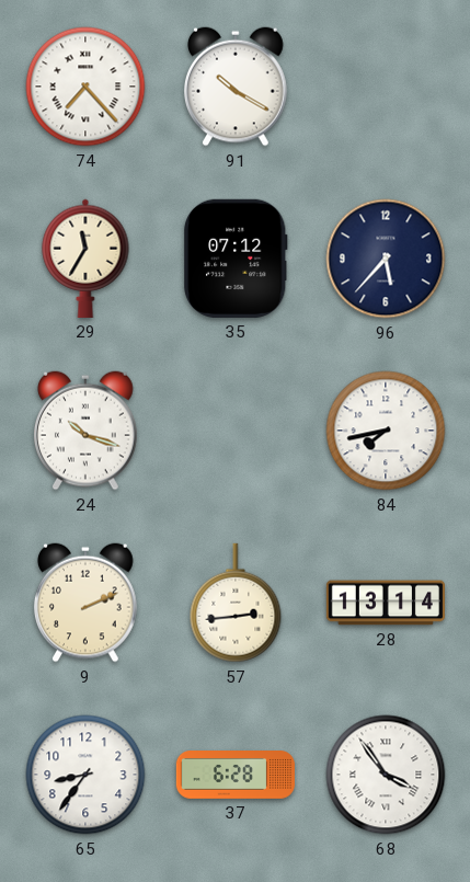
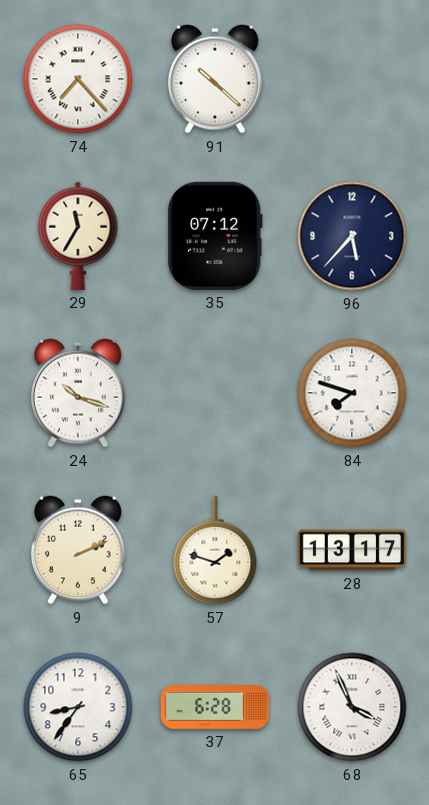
91: 10:20 -> 10:22 (216, 79)
84: 7:43 -> 7:48 (352, 393)
57: 2:44 -> 1:48 (215, 550)
28: 13:14 -> 13:17 (351, 550)
68: 3:54 -> 3:56 (352, 707)
